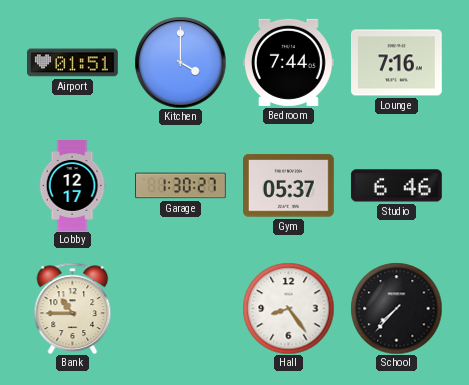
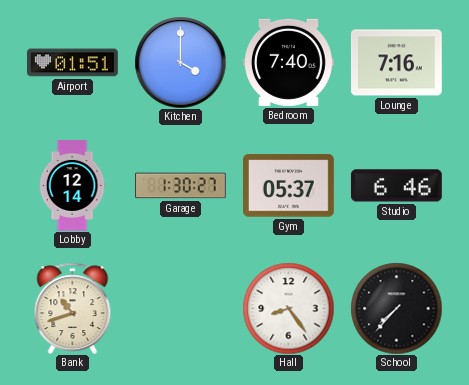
Bedroom: 7:44 -> 7:40 (288, 62)
Lobby: 12:17 -> 12:14 (72, 186)
Bank: 10:45 -> 10:42 (73, 308)
